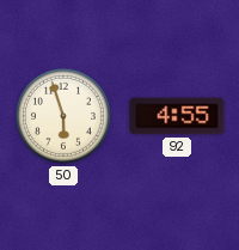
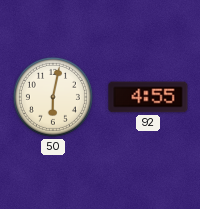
50: 5:57 -> 6:02 (53, 97)
